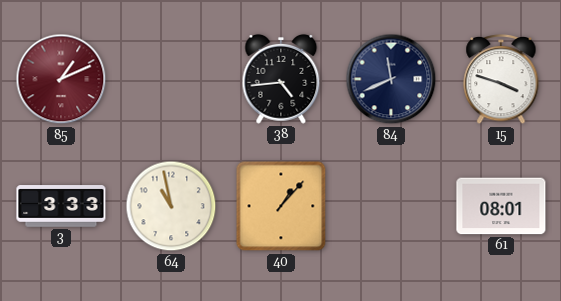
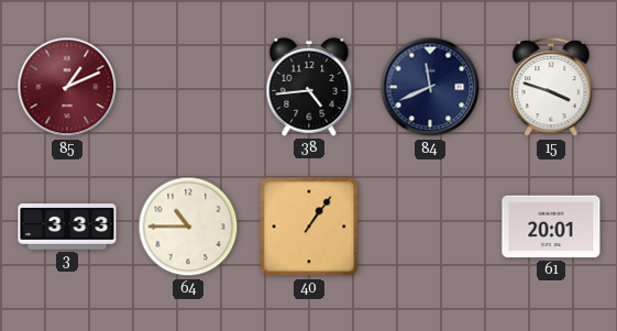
64: 10:58 -> 10:45 (188, 227)
40: 1:07 -> 1:06 (309, 227)
61: 08:01 -> 20:01 (551, 227)
